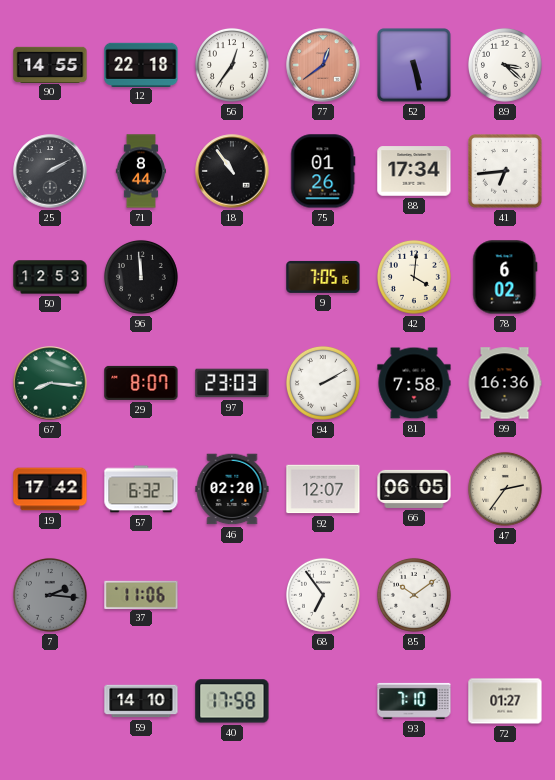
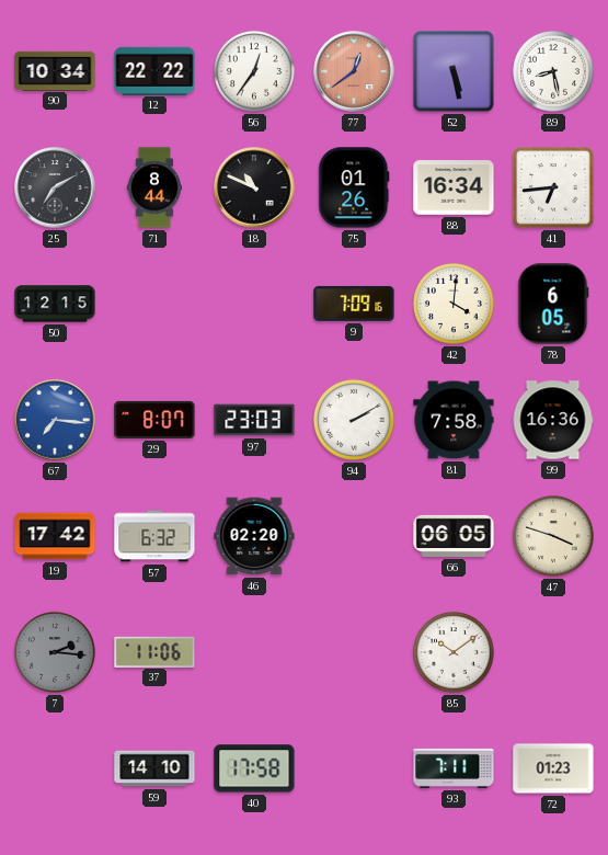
90: 14:55 -> 10:34 (55, 70)
12: 22:18 -> 22:22 (154, 70)
89: 3:22 -> 8:28 (553, 71)
25: 2:10 -> 7:10 (55, 187)
18: 10:54 -> 10:49 (254, 187)
88: 17:34 -> 16:34 (454, 187)
50: 12:53 -> 12:15 (55, 304)
96: 11:59 -> none (141, 277)
9: 7:05 -> 7:09 (354, 304)
78: 6:02 -> 6:05 (553, 304)
67: 8:16 -> 7:16 (55, 420)
67 dial: green -> blue (55, 420)
92: 12:07 -> none (323, 489)
47: 2:36 -> 3:48 (553, 536)
68: 6:54 -> none (323, 595)
93: 7:10 -> 7:11 (454, 768)
72: 01:27 -> 01:23 (553, 768)
